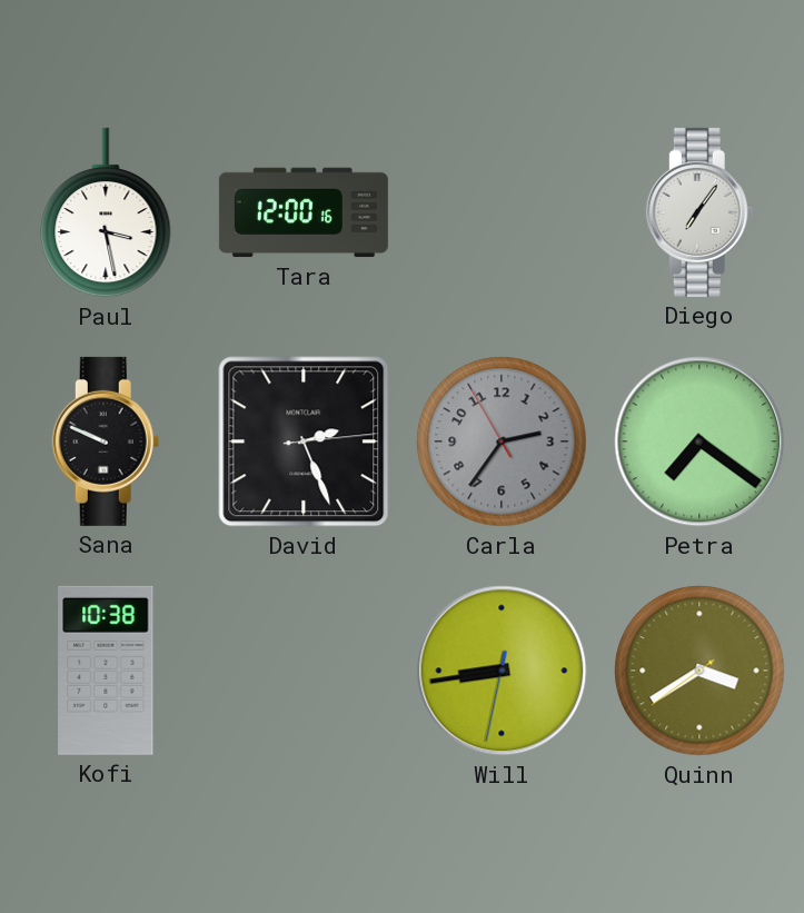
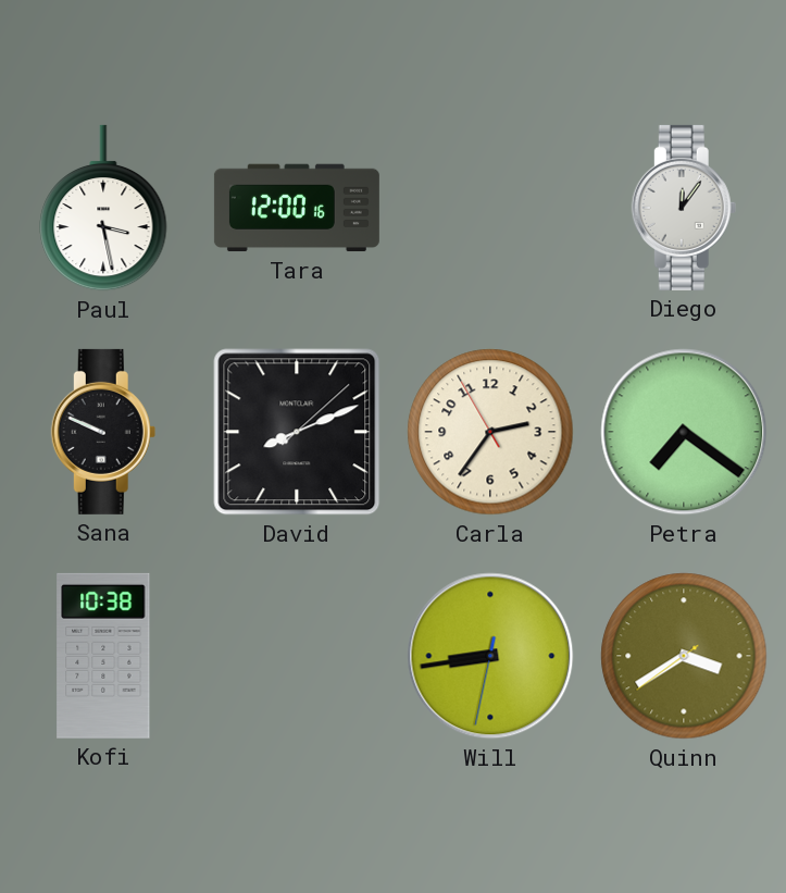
Diego: 7:06 -> 12:06 (684, 208)
David: 2:26 -> 8:11 (297, 432)
Carla dial: grey -> cream (490, 432)
